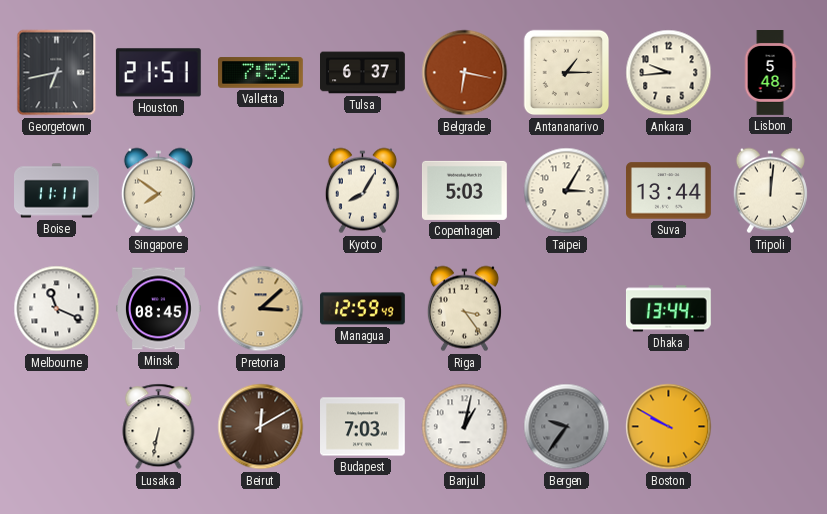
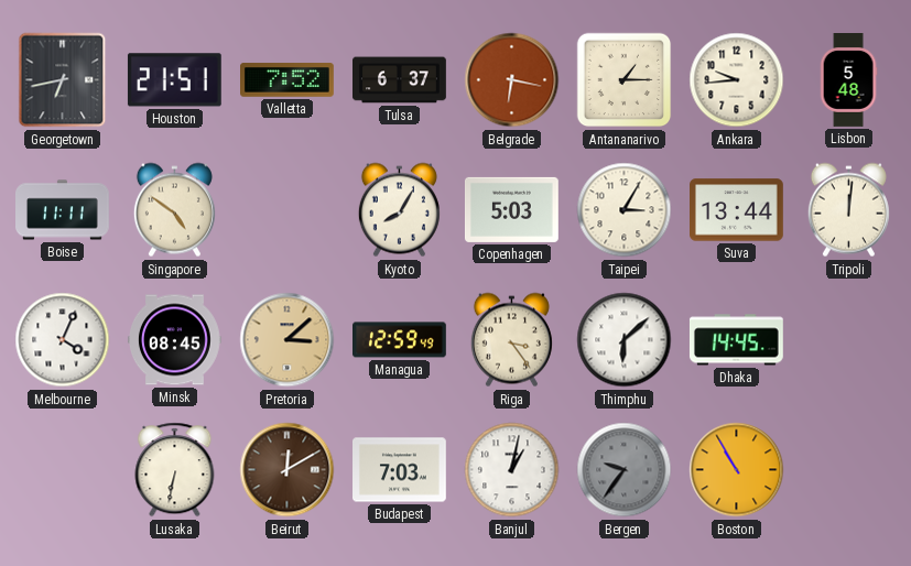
Singapore: 7:51 -> 4:51 (174, 210)
Melbourne: 11:19 -> 4:04 (63, 340)
Thimphu: none -> 6:08 (625, 340)
Dhaka: 13:44 -> 14:45 (736, 340)
Boston: 9:50 -> 10:55 (737, 470)
